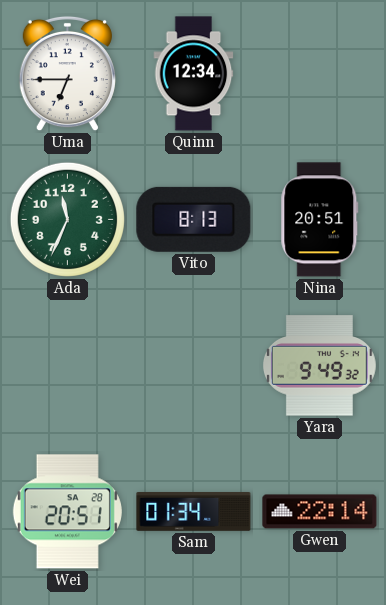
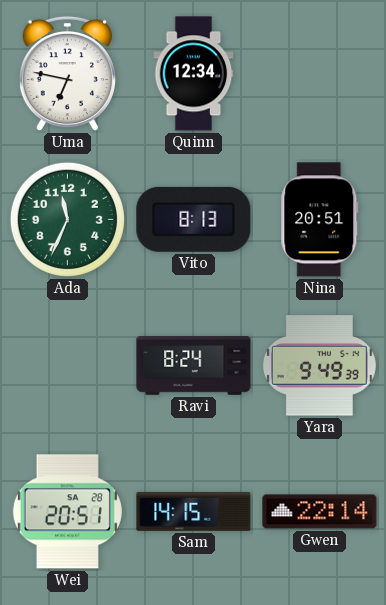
Uma: 6:45 -> 6:47 (67, 74)
Ravi: none -> 8:24 (194, 366)
Yara: 9:49:32 -> 9:49:39 (319, 366)
Sam: 01:34 -> 14:15 (194, 511)
